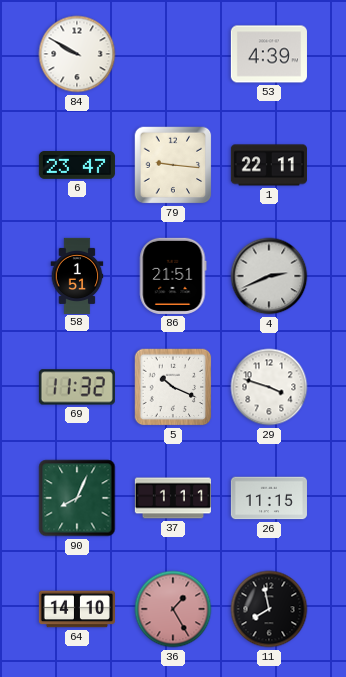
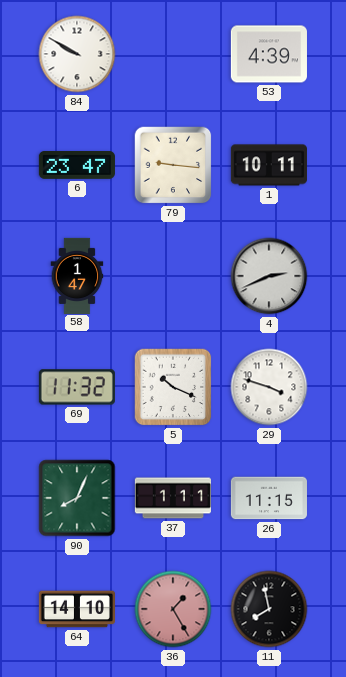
1: 22:11 -> 10:11 (269, 165)
58: 1:51 -> 1:47 (77, 275)
86: 21:51 -> none (173, 276)
